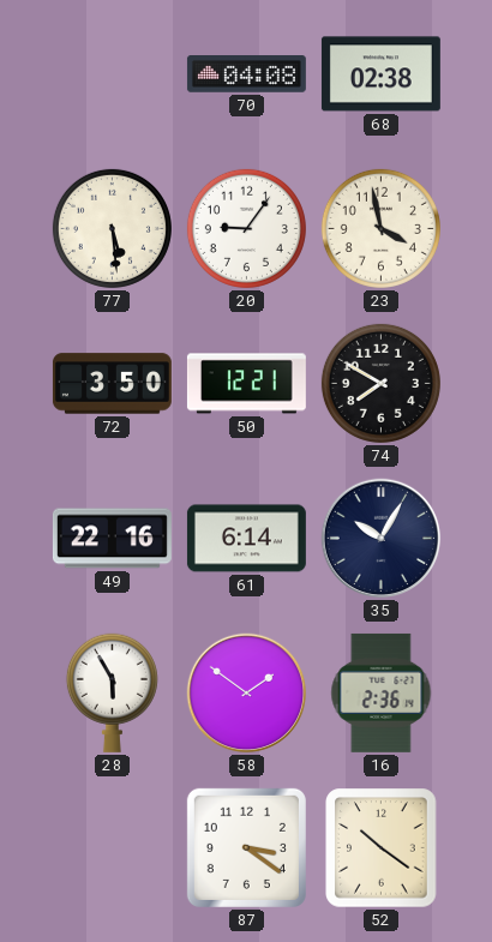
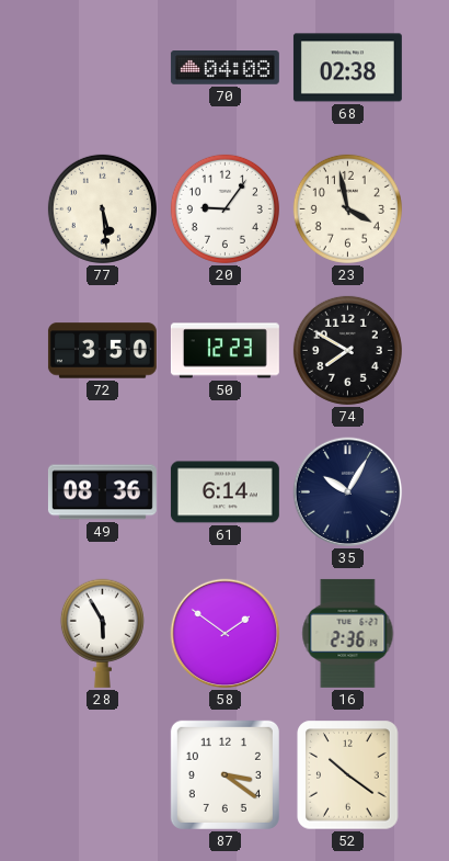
50: 12:21 -> 12:23 (225, 351)
49: 22:16 -> 08:36 (102, 492)
